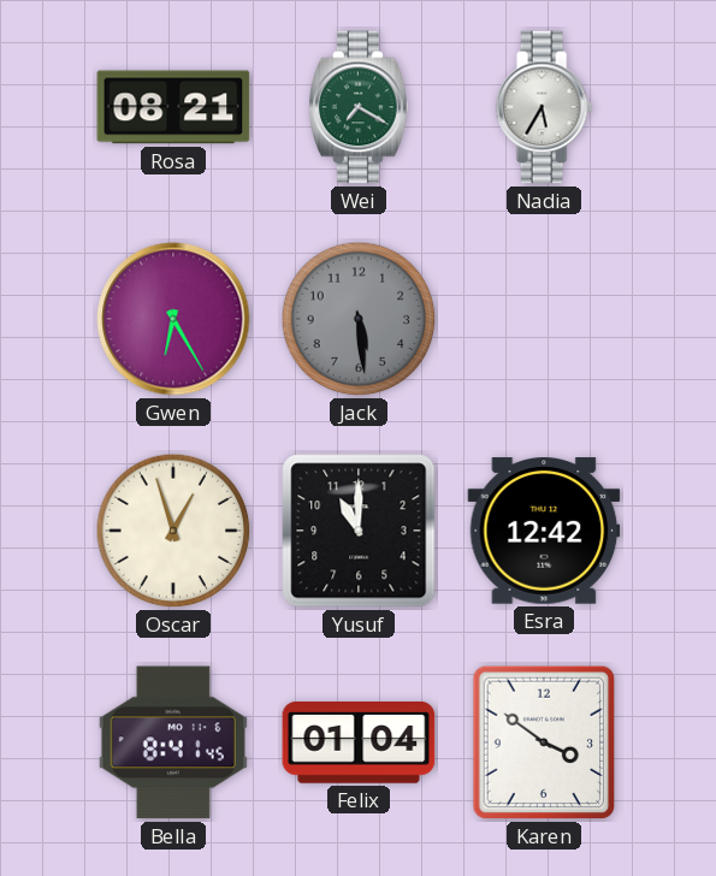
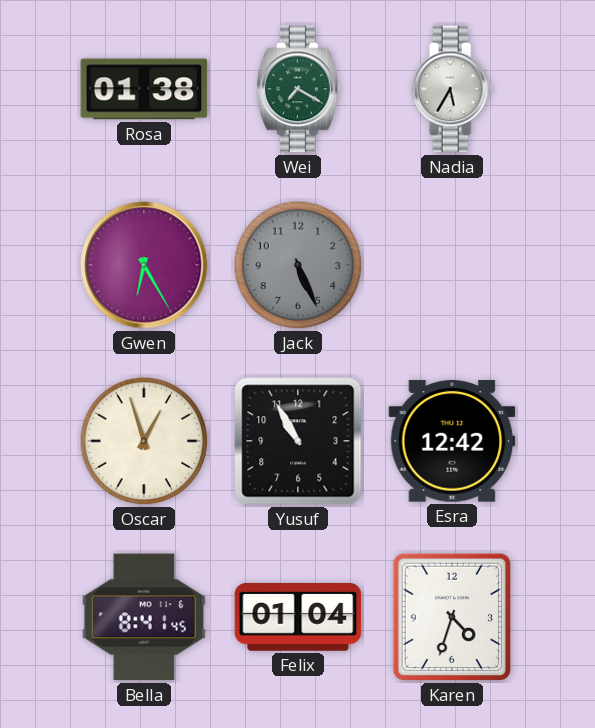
Rosa: 08:21 -> 01:38 (144, 89)
Jack: 5:29 -> 5:26 (298, 265)
Yusuf: 11:00 -> 10:55 (298, 441)
Karen: 3:51 -> 4:33 (452, 617)
